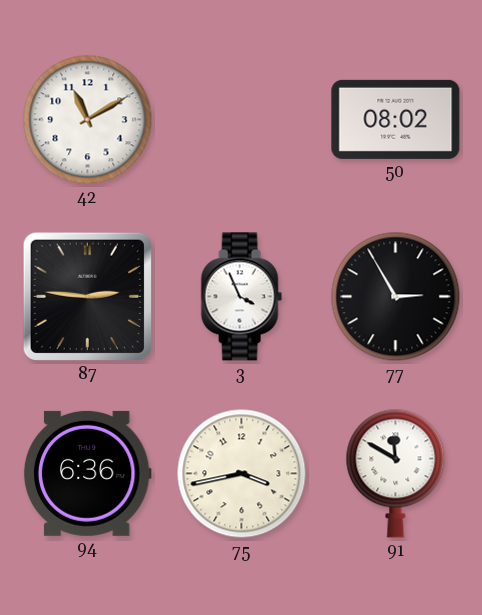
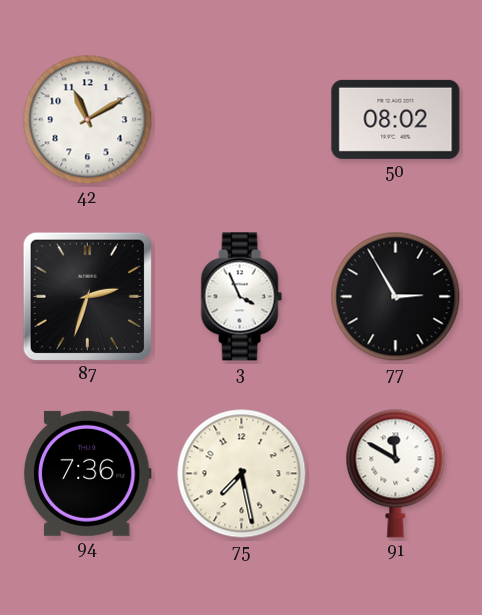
87: 2:46 -> 2:33 (87, 296)
94: 6:36 -> 7:36 (87, 473)
75: 3:43 -> 7:28 (242, 474)
